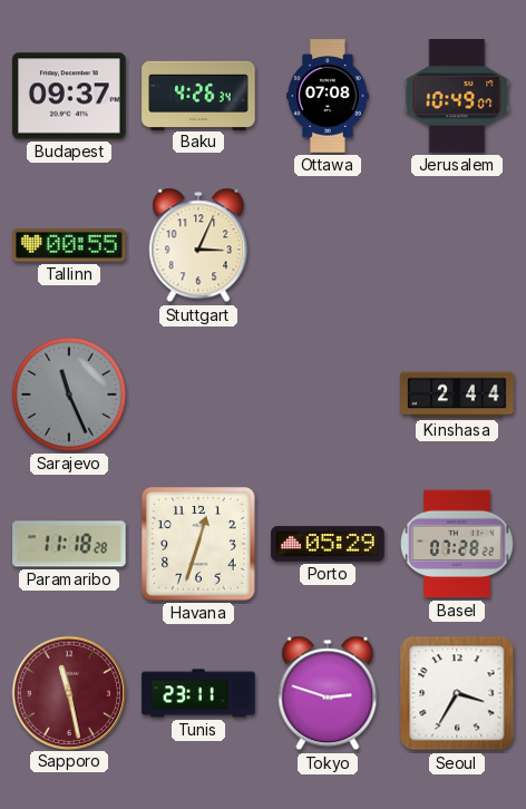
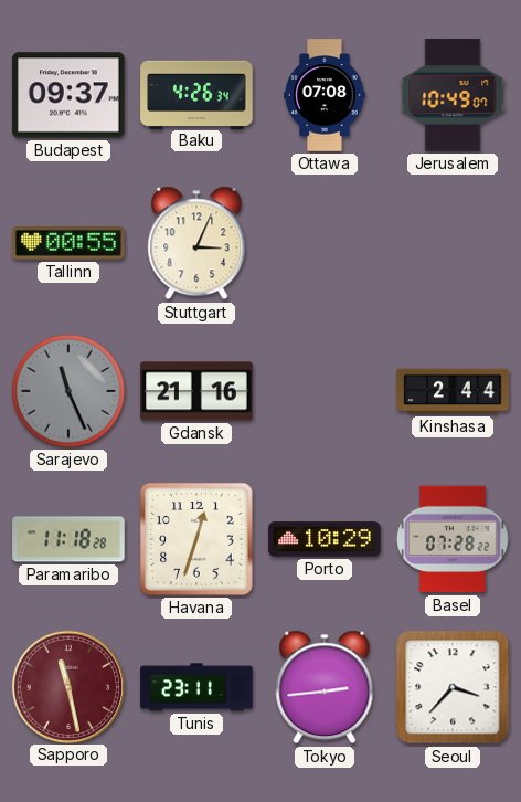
Gdansk: none -> 21:16 (196, 391)
Porto: 05:29 -> 10:29 (325, 539)
Tokyo: 2:48 -> 2:44 (325, 687)
Seoul: 3:35 -> 3:37 (453, 687)
